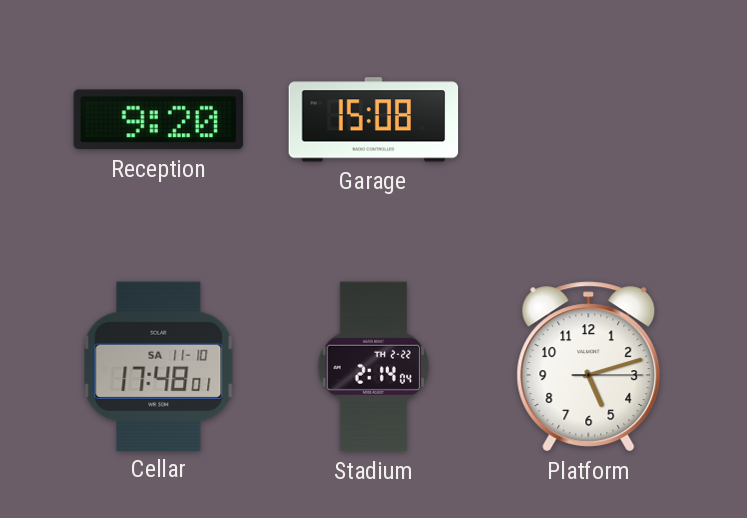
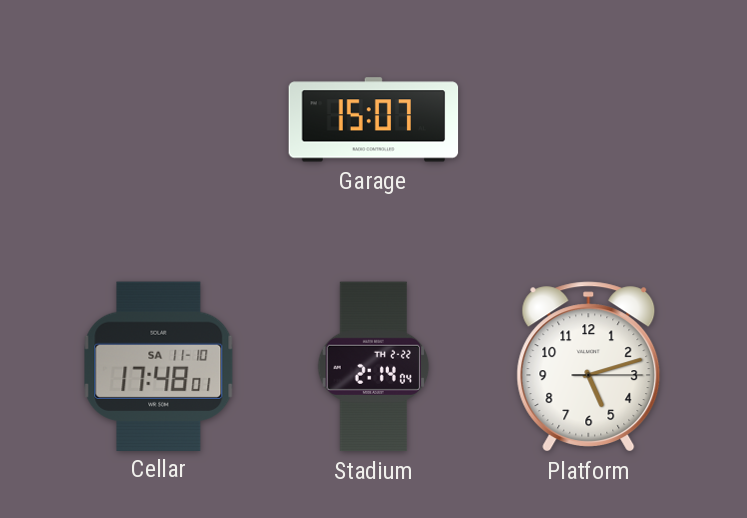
Reception: 9:20 -> none (158, 120)
Garage: 15:08 -> 15:07 (374, 120)
